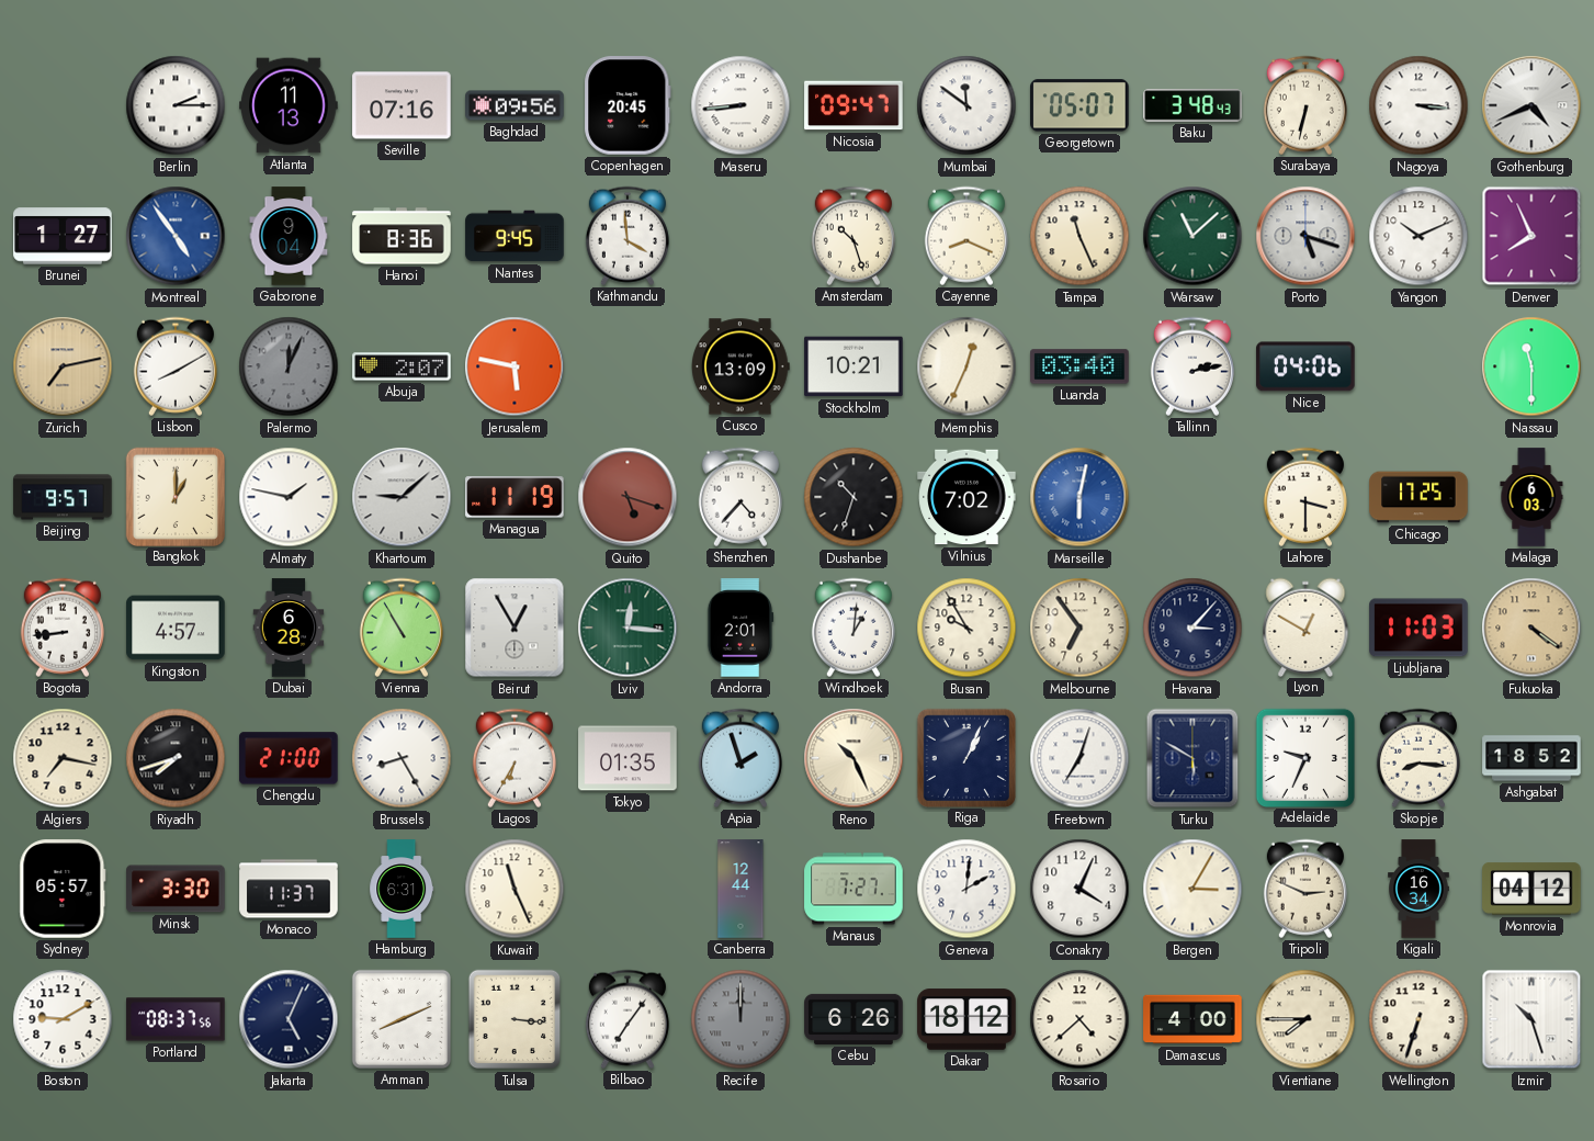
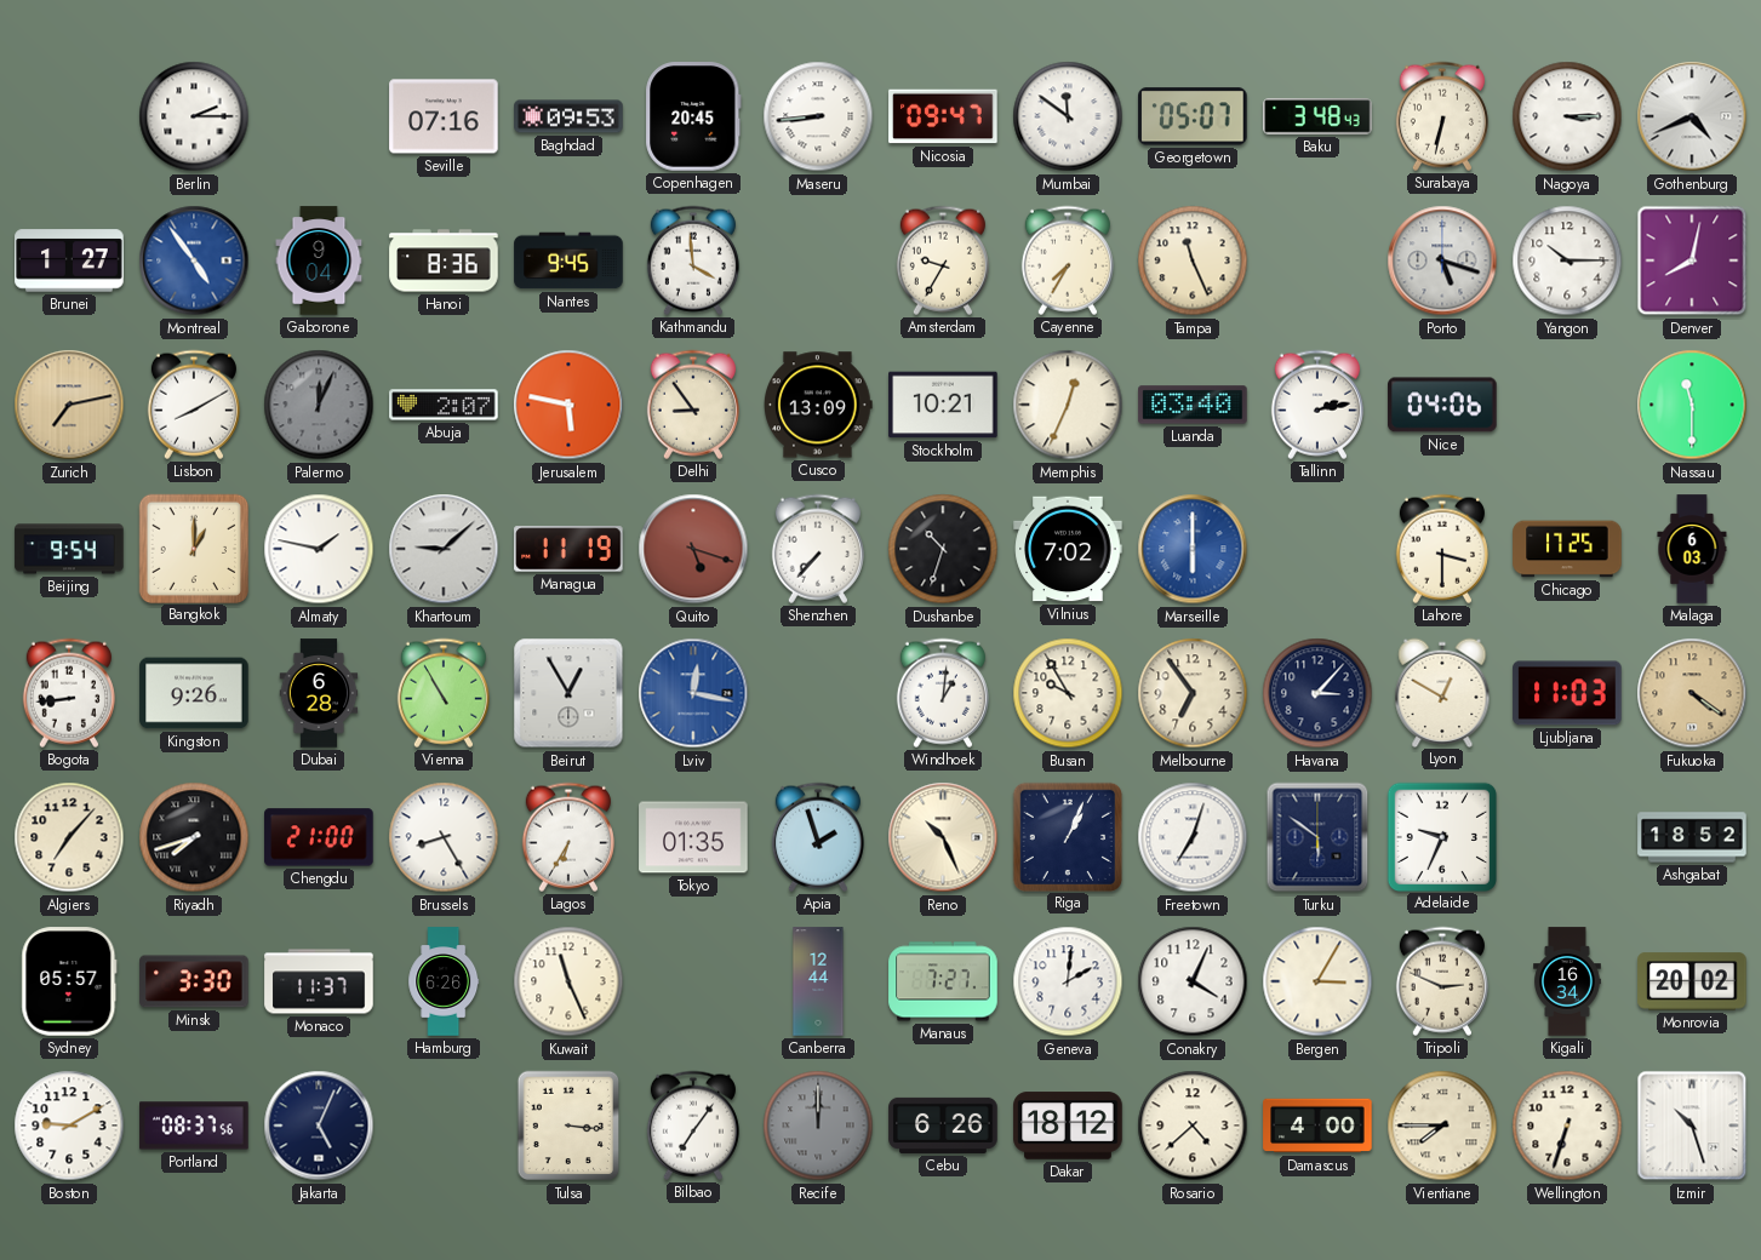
Atlanta: 11:13 -> none (289, 105)
Baghdad: 09:56 -> 09:53 (568, 116)
Nagoya: 3:16 -> 3:15 (1567, 116)
Amsterdam: 10:27 -> 9:35 (943, 260)
Cayenne: 8:19 -> 7:35 (1068, 260)
Warsaw: 11:08 -> none (1192, 236)
Yangon: 10:11 -> 10:15 (1567, 260)
Denver: 7:56 -> 8:02 (1692, 260)
Delhi: none -> 8:54 (693, 405)
Beijing: 9:57 -> 9:54 (69, 549)
Shenzhen: 4:37 -> 7:37 (818, 549)
Marseille: 6:02 -> 6:00 (1193, 549)
Kingston: 4:57 -> 9:26 (194, 693)
Lviv: 12:16 -> 12:17 (693, 693)
Lviv dial: green -> blue (693, 693)
Andorra: 2:01 -> none (741, 628)
Algiers: 7:17 -> 7:07 (69, 837)
Turku: 5:50 -> 5:51 (1317, 837)
Skopje: 8:16 -> none (1418, 758)
Hamburg: 6:31 -> 6:26 (444, 981)
Monrovia: 04:12 -> 20:02 (1692, 981)
Amman: 8:11 -> none (402, 1019)
